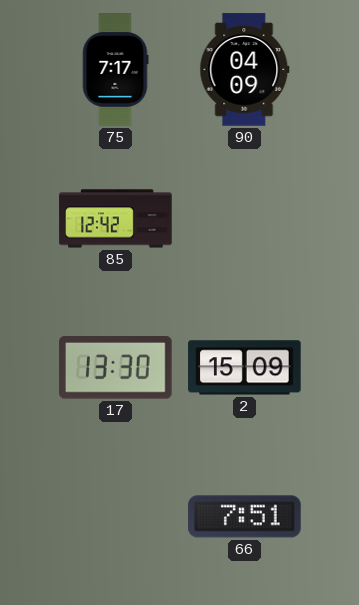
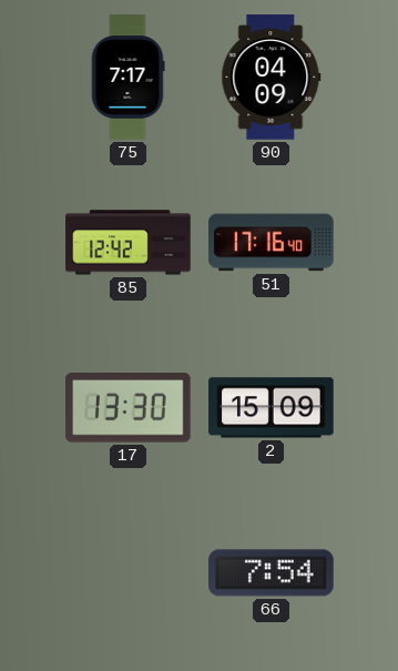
51: none -> 17:16 (272, 243)
66: 7:51 -> 7:54 (272, 573)
